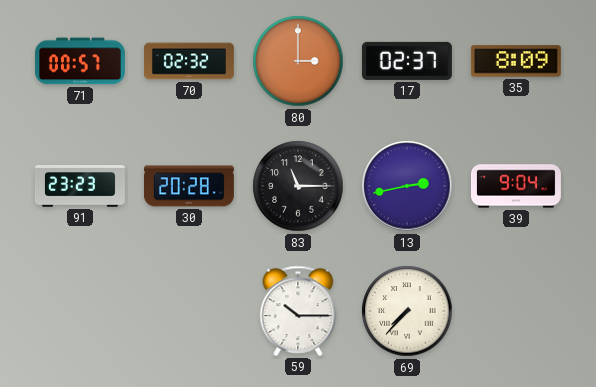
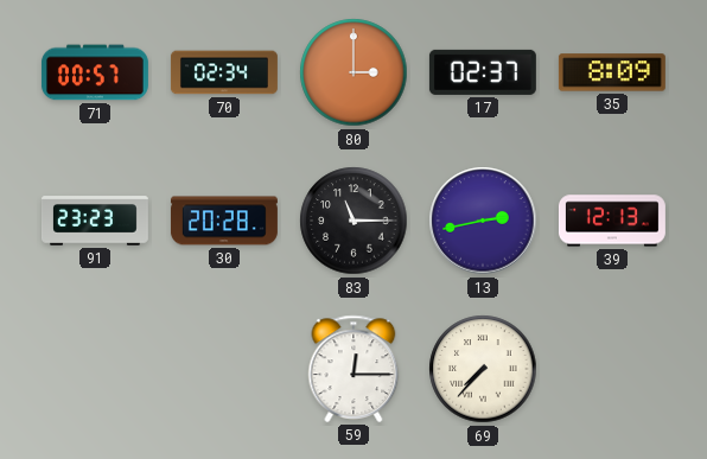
70: 02:32 -> 02:34 (224, 72)
39: 9:04 -> 12:13 (612, 221)
59: 10:15 -> 12:15 (353, 369)
